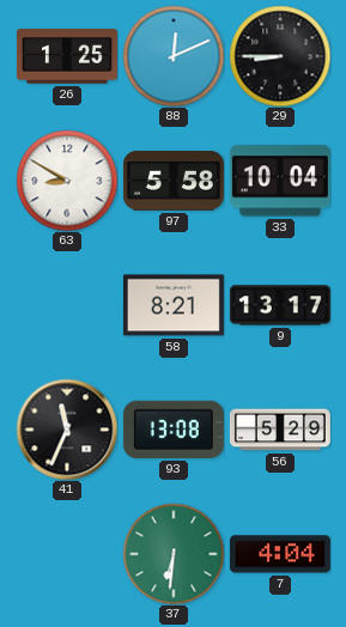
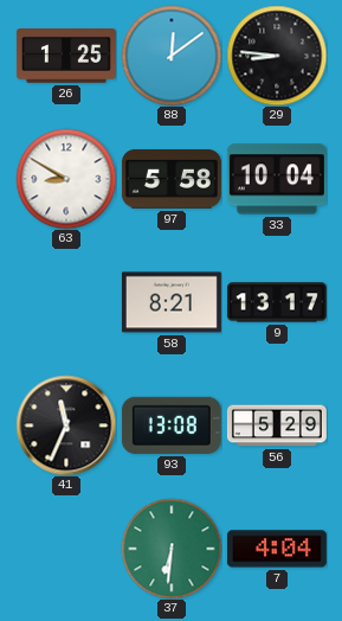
88: 12:11 -> 12:09 (172, 56)
29: 8:45 -> 8:46 (277, 56)
